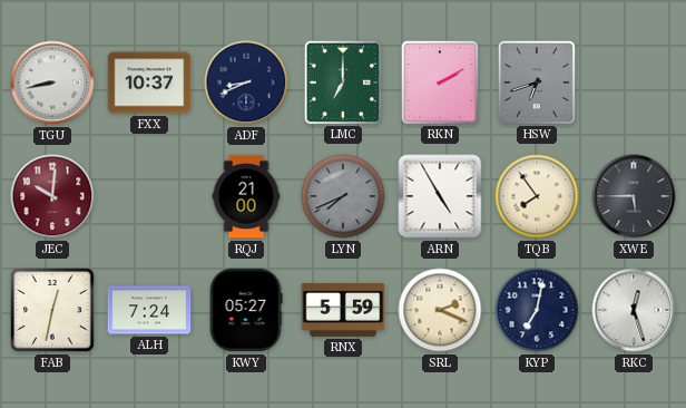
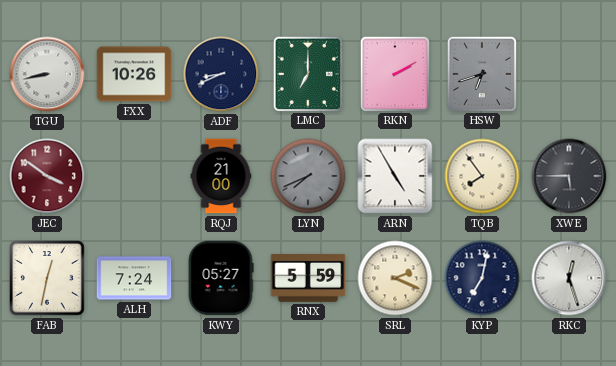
FXX: 10:37 -> 10:26 (134, 74)
JEC: 10:01 -> 3:51 (47, 176)
